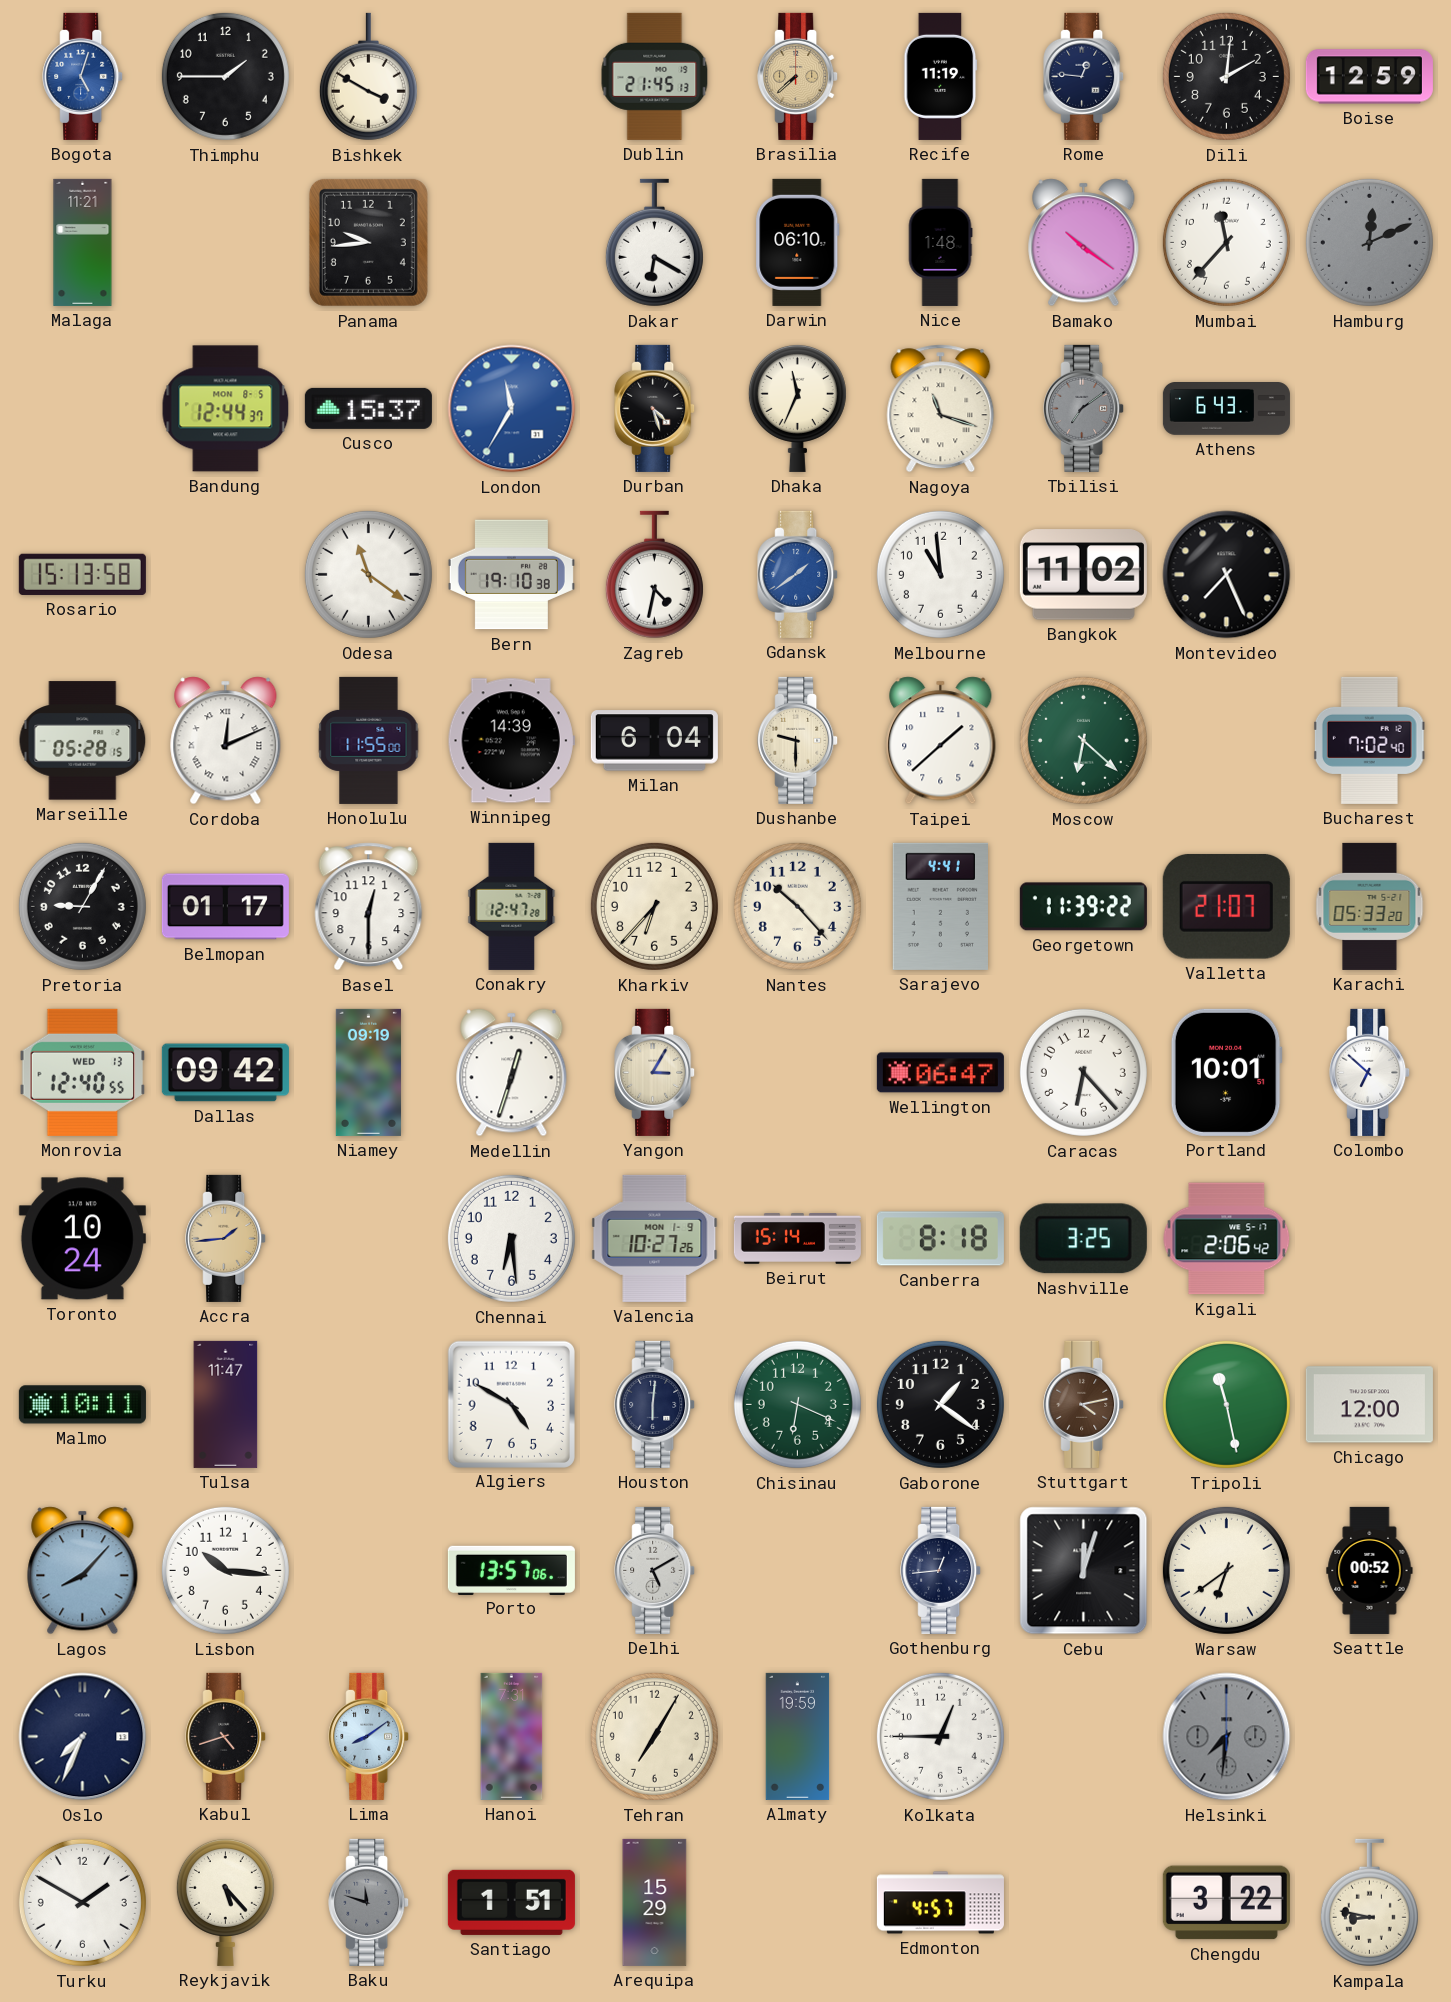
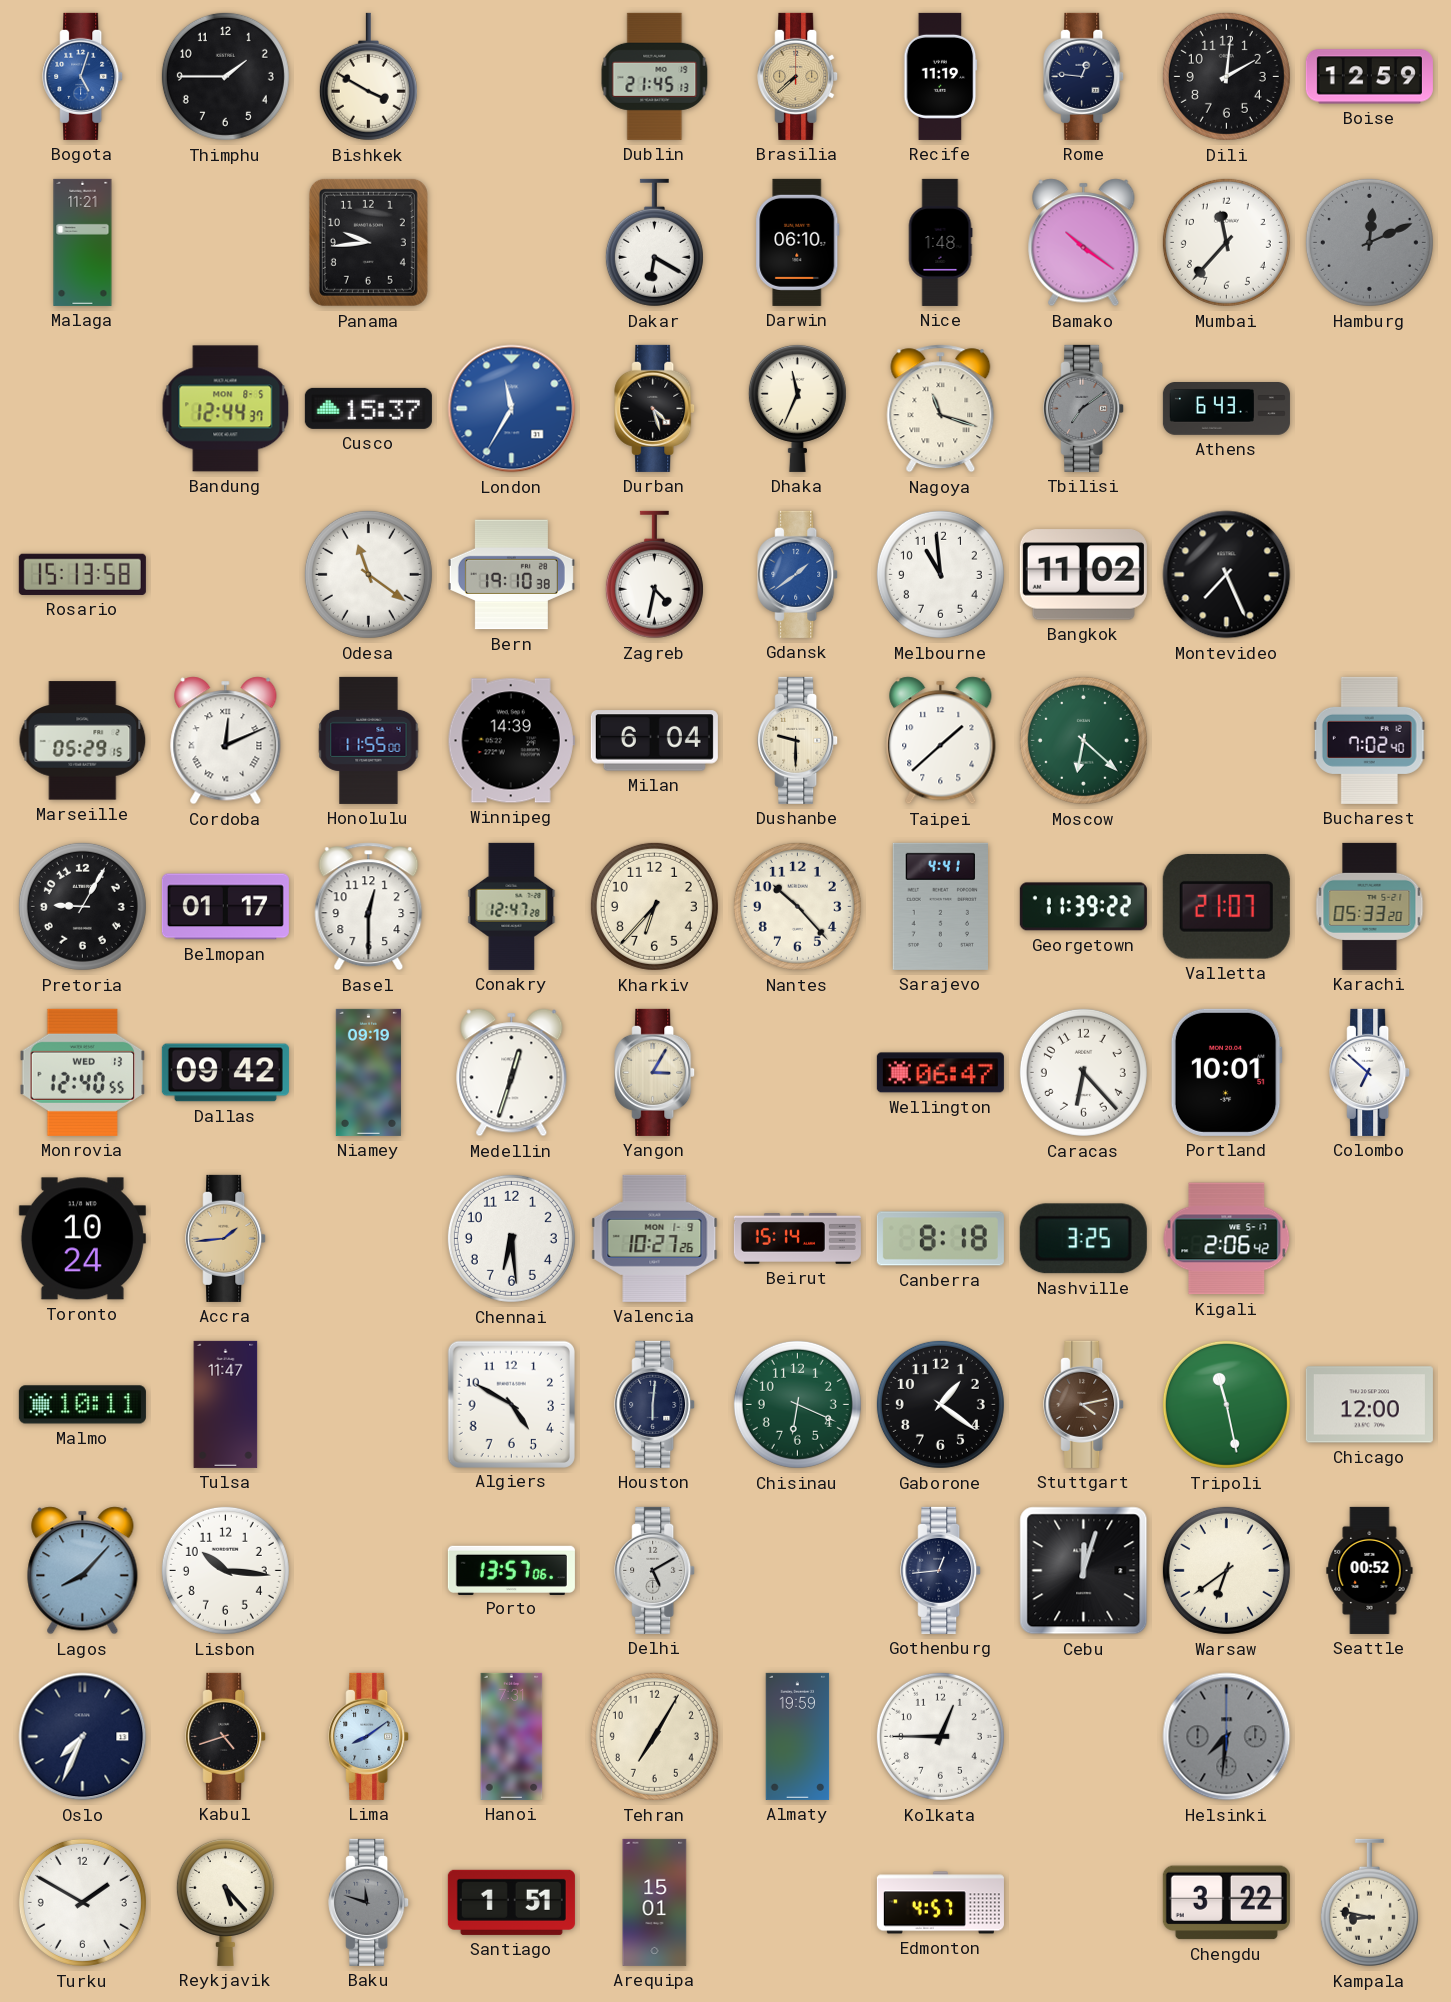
Marseille: 05:28 -> 05:29 (83, 741)
Arequipa: 15:29 -> 15:01 (655, 1902)
